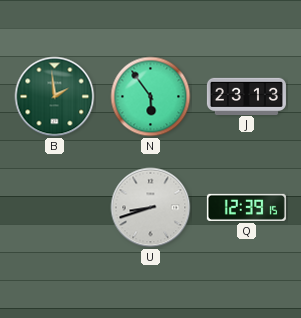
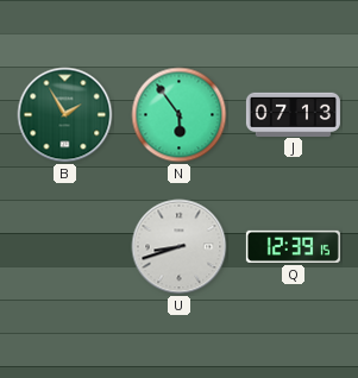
B: 1:59 -> 1:55 (65, 115)
J: 23:13 -> 07:13 (293, 114)
